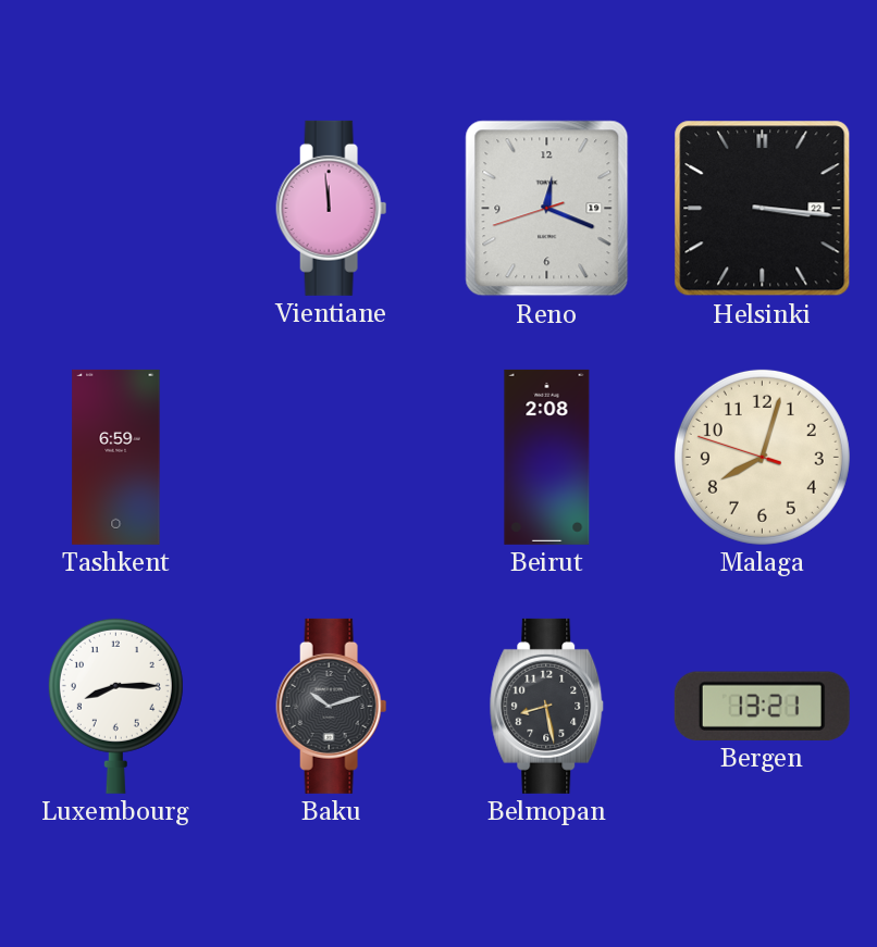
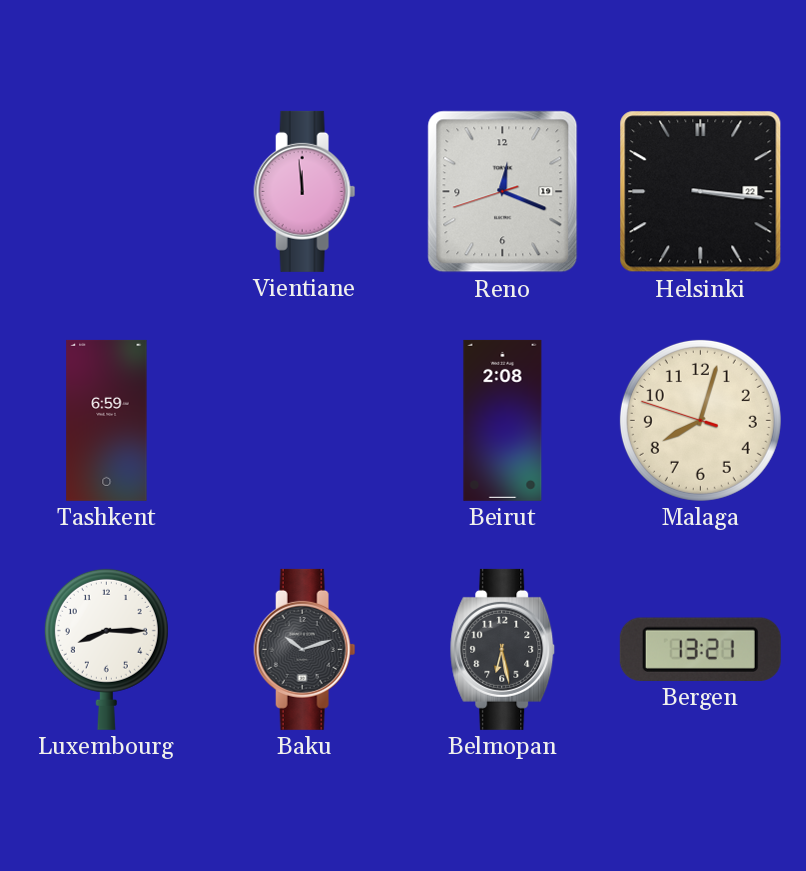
Belmopan: 8:28 -> 6:28 (503, 649)
